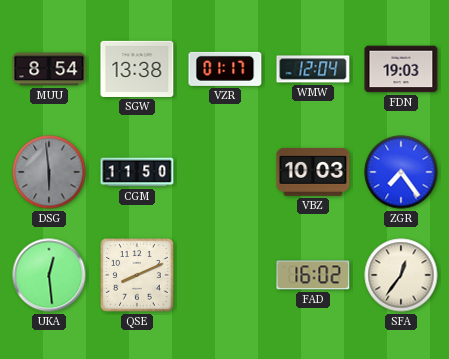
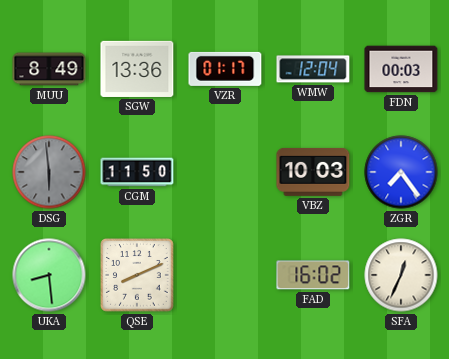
MUU: 8:54 -> 8:49 (49, 69)
SGW: 13:38 -> 13:36 (137, 69)
FDN: 19:03 -> 00:03 (401, 69)
UKA: 12:29 -> 8:29 (49, 275)
SFA: 12:36 -> 12:34 (401, 275)
